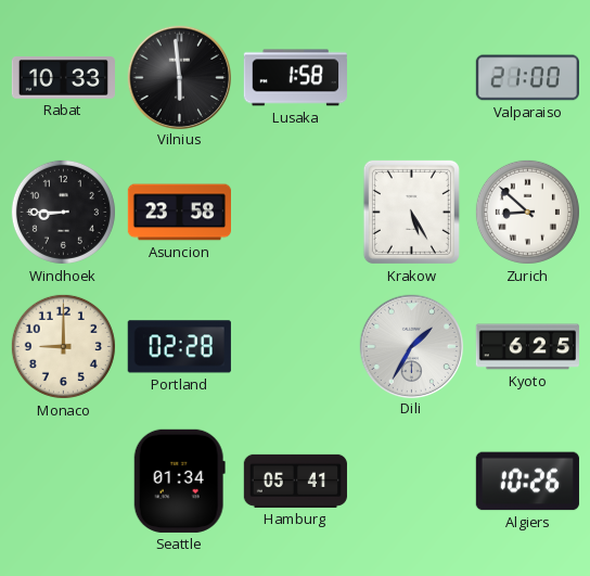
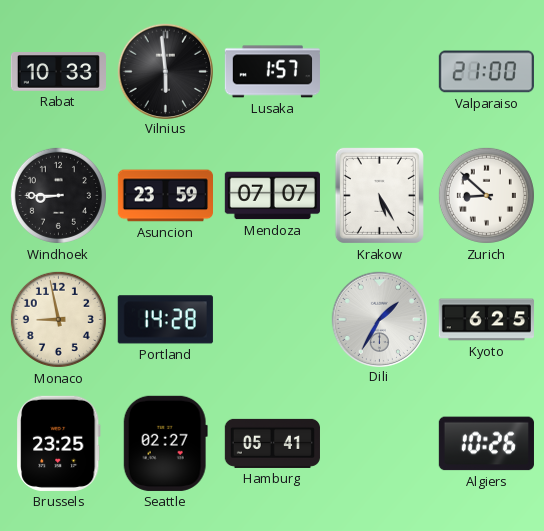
Lusaka: 1:58 -> 1:57 (272, 72)
Asuncion: 23:58 -> 23:59 (165, 196)
Mendoza: none -> 07:07 (272, 196)
Monaco: 9:00 -> 8:58 (58, 319)
Portland: 02:28 -> 14:28 (165, 320)
Brussels: none -> 23:25 (59, 443)
Seattle: 01:34 -> 02:27 (165, 443)
